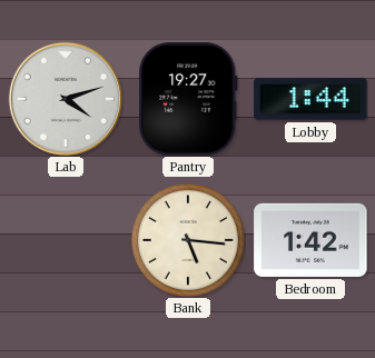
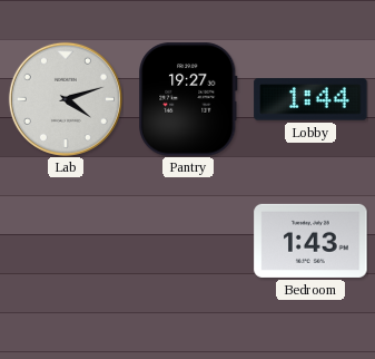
Bank: 5:16 -> none (188, 240)
Bedroom: 1:42 -> 1:43 (310, 241)
